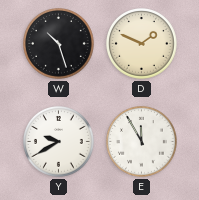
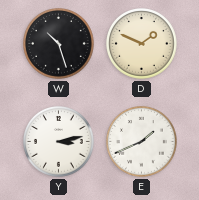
Y: 9:40 -> 3:13 (59, 142)
E: 11:55 -> 1:41 (142, 142)
